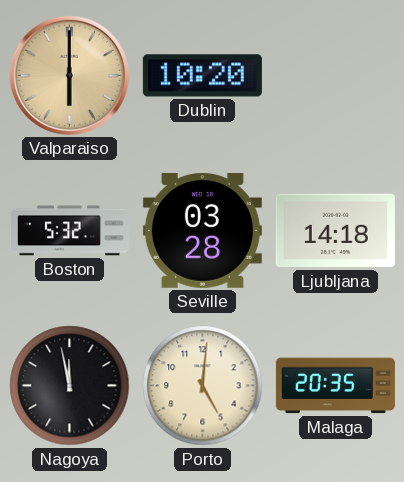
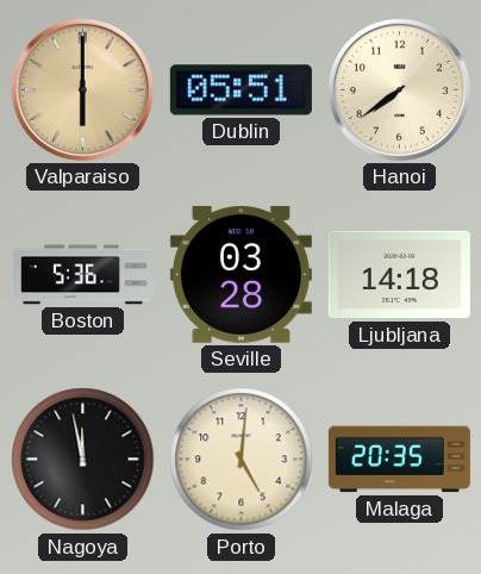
Dublin: 10:20 -> 05:51 (240, 91)
Hanoi: none -> 7:39 (399, 89)
Boston: 5:32 -> 5:36 (82, 275)
